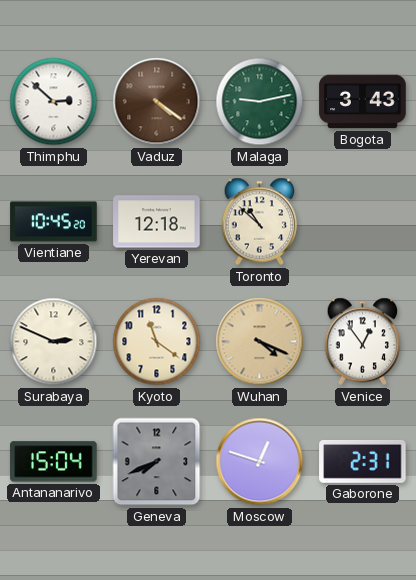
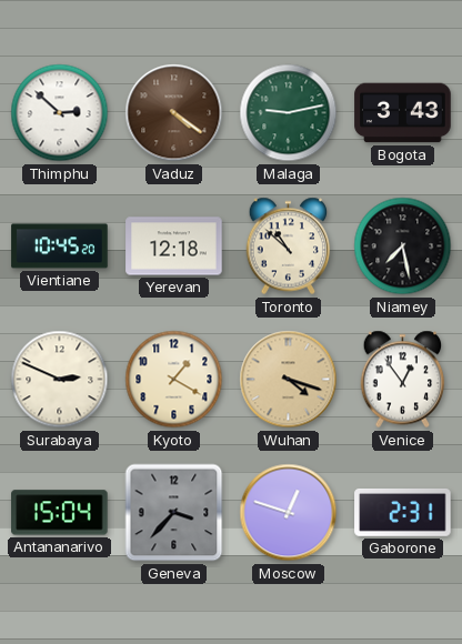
Niamey: none -> 7:28 (403, 246)
Kyoto: 11:21 -> 1:20 (174, 380)
Wuhan: 4:19 -> 4:18 (289, 380)
Geneva: 7:41 -> 3:37 (174, 513)
